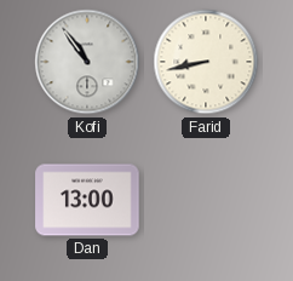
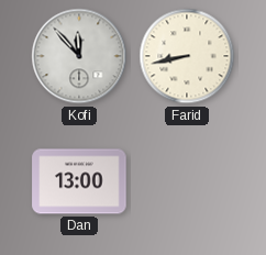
Kofi: 10:54 -> 11:53 (79, 56)
